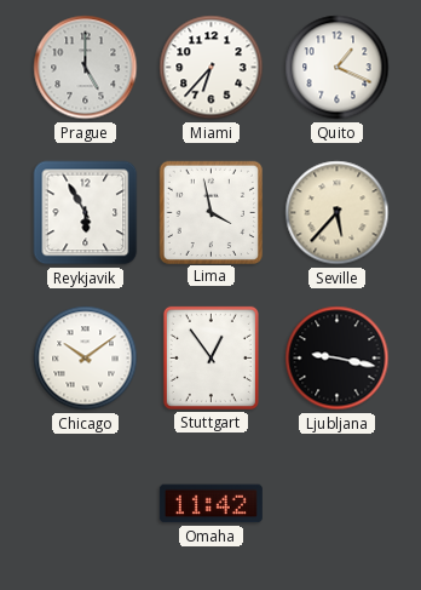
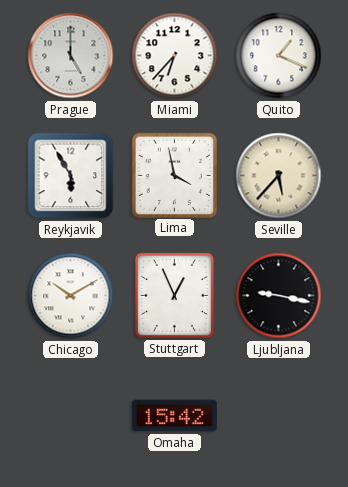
Chicago: 10:09 -> 10:10 (71, 296)
Stuttgart: 12:54 -> 12:56 (174, 295)
Omaha: 11:42 -> 15:42 (174, 416)
